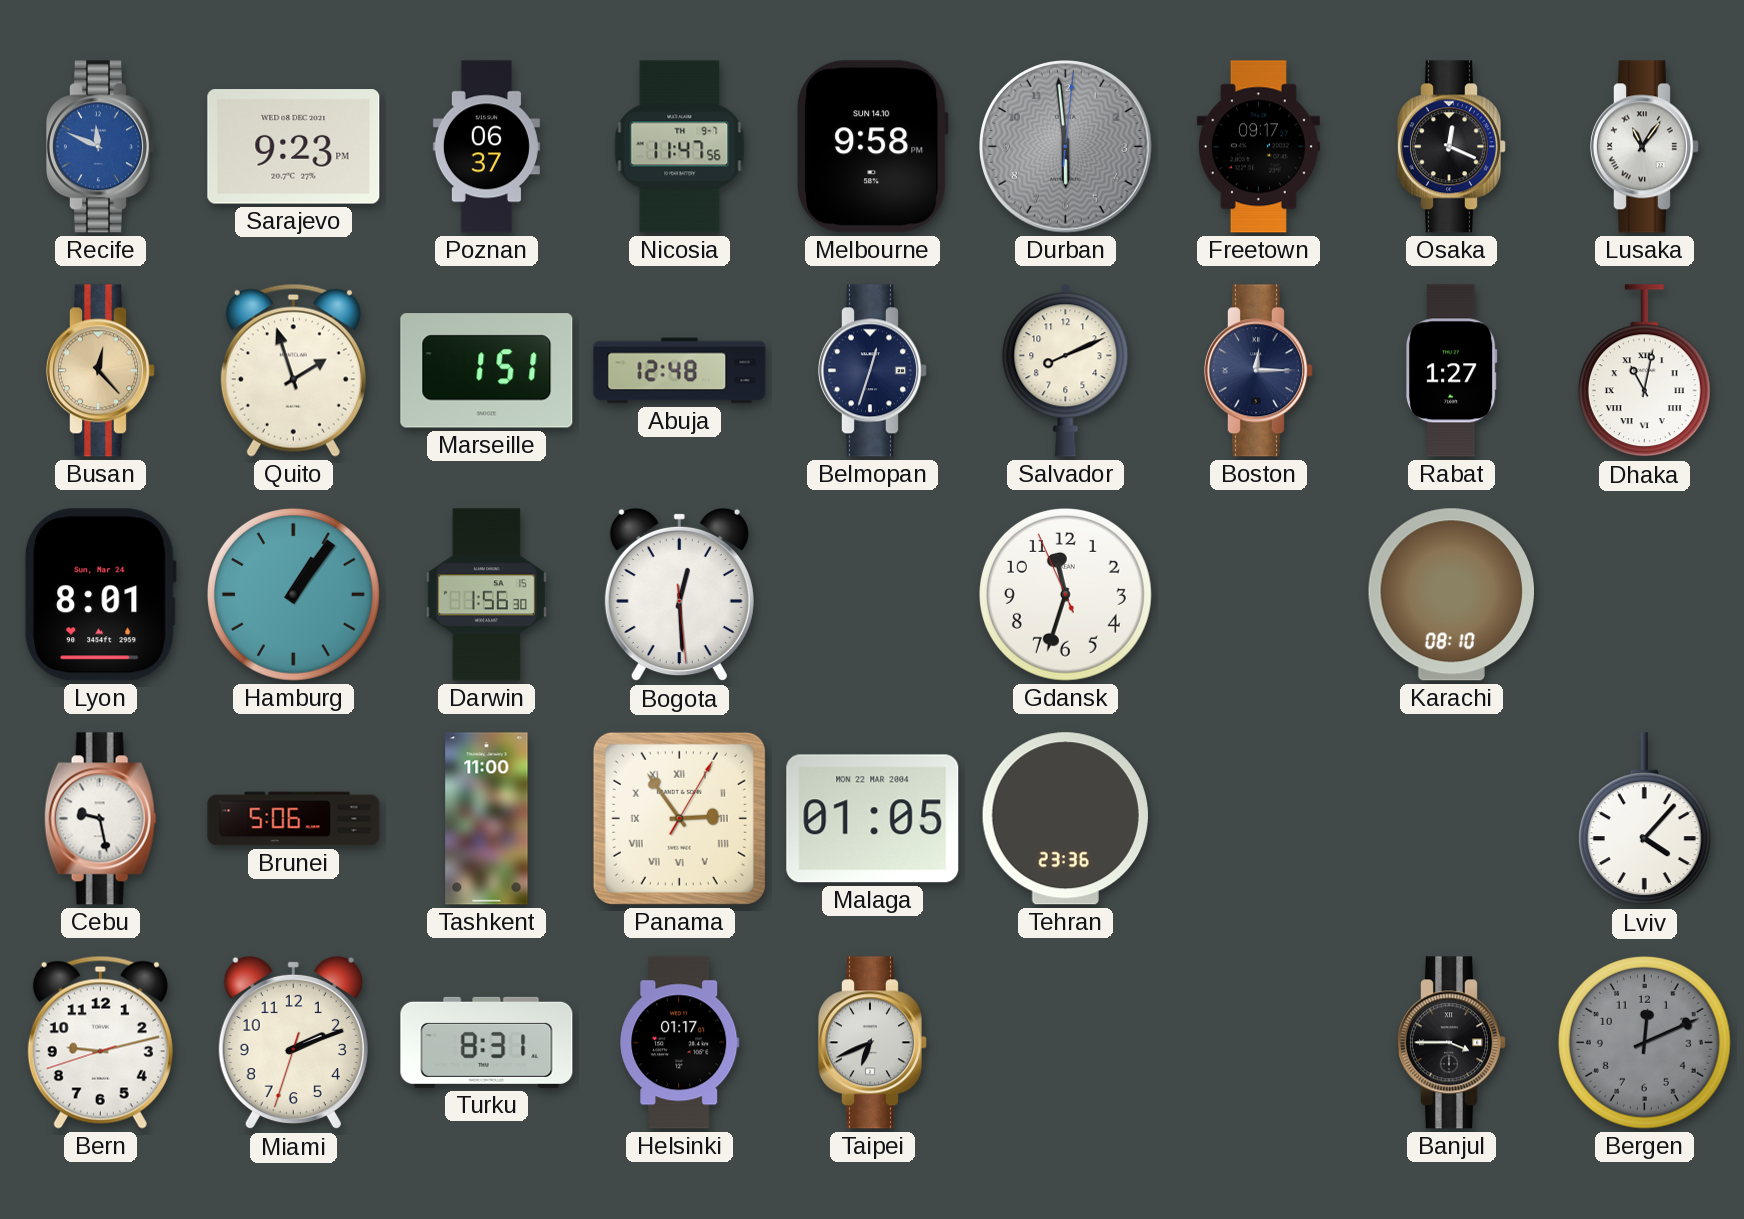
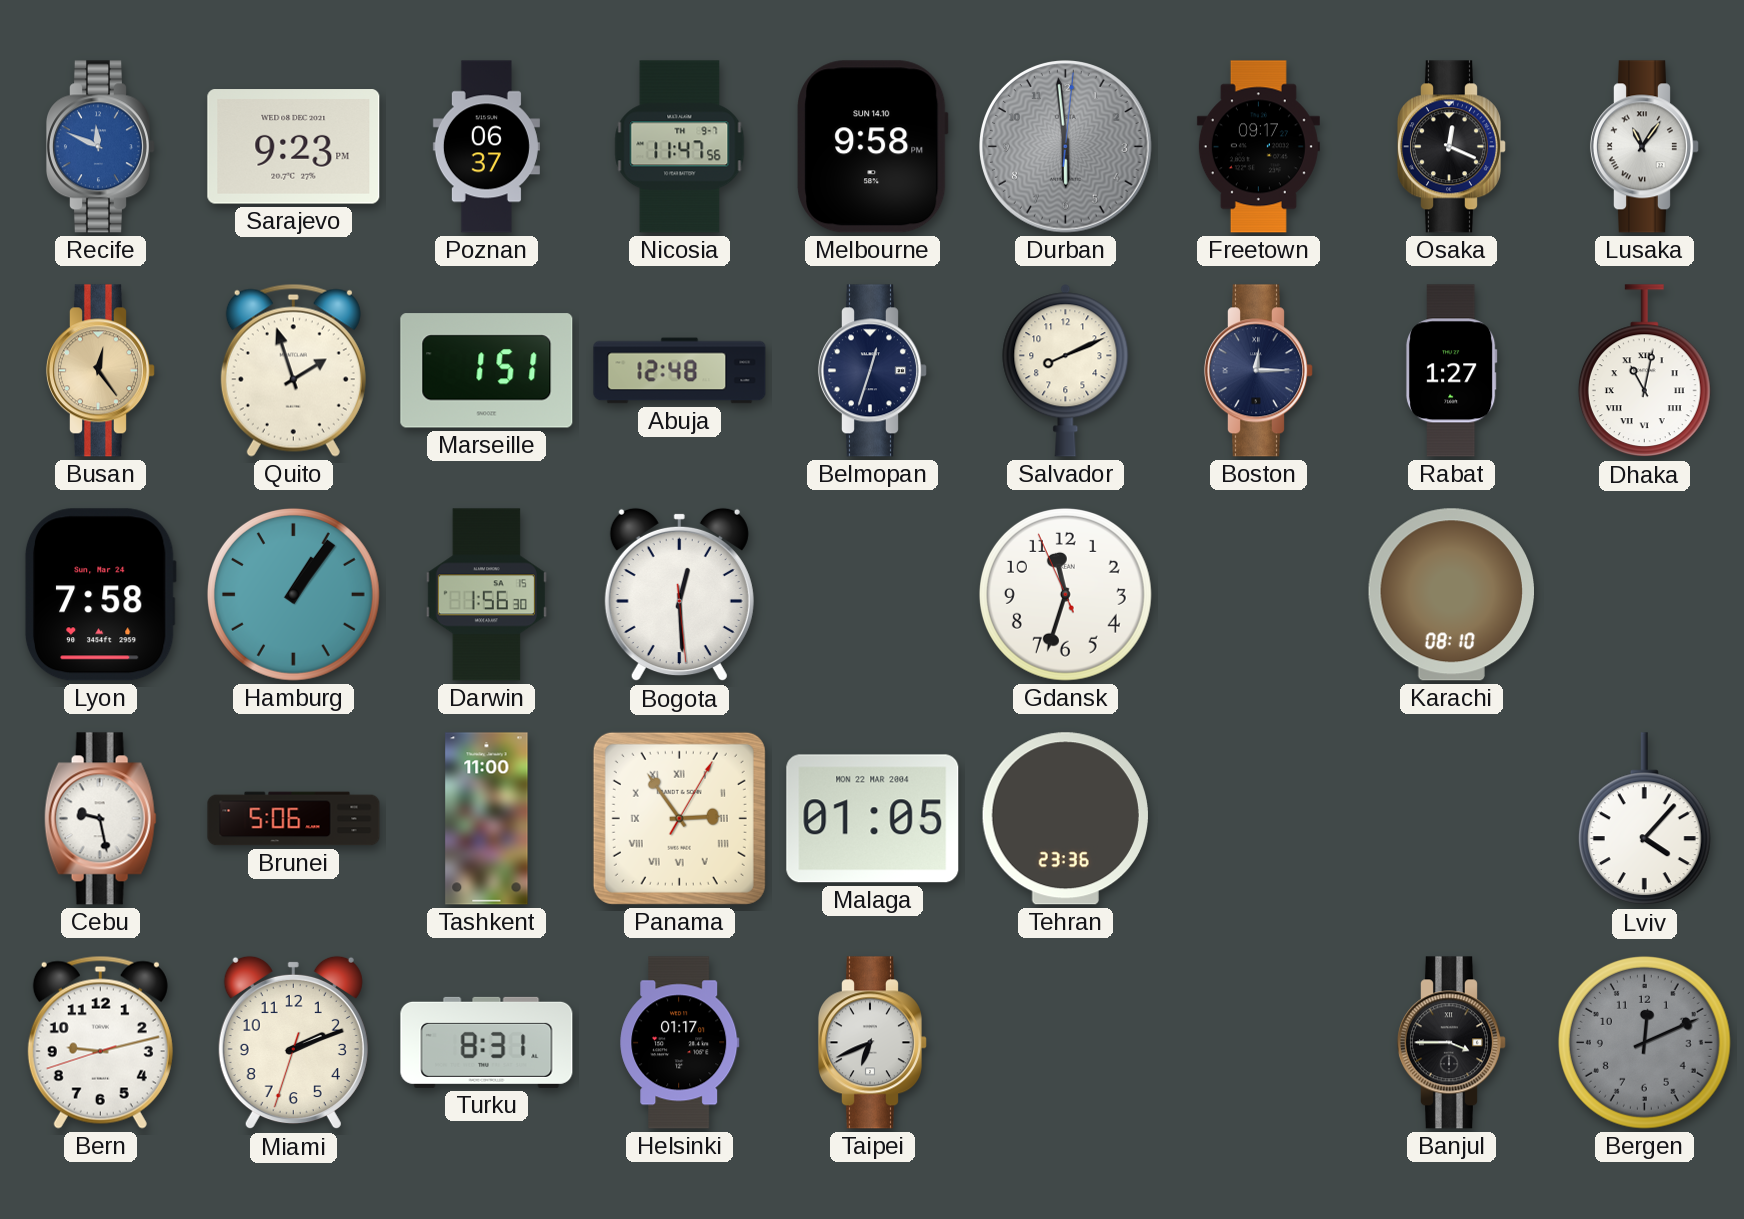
Busan: 12:23 -> 12:24 (100, 371)
Lyon: 8:01 -> 7:58 (100, 595)
